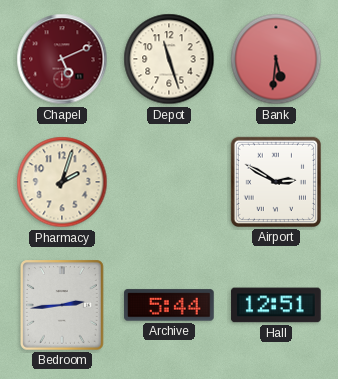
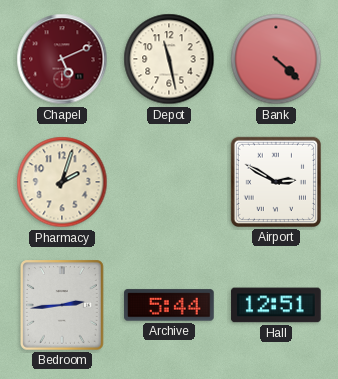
Depot: 11:27 -> 11:28 (169, 59)
Bank: 5:31 -> 4:22 (276, 59)
